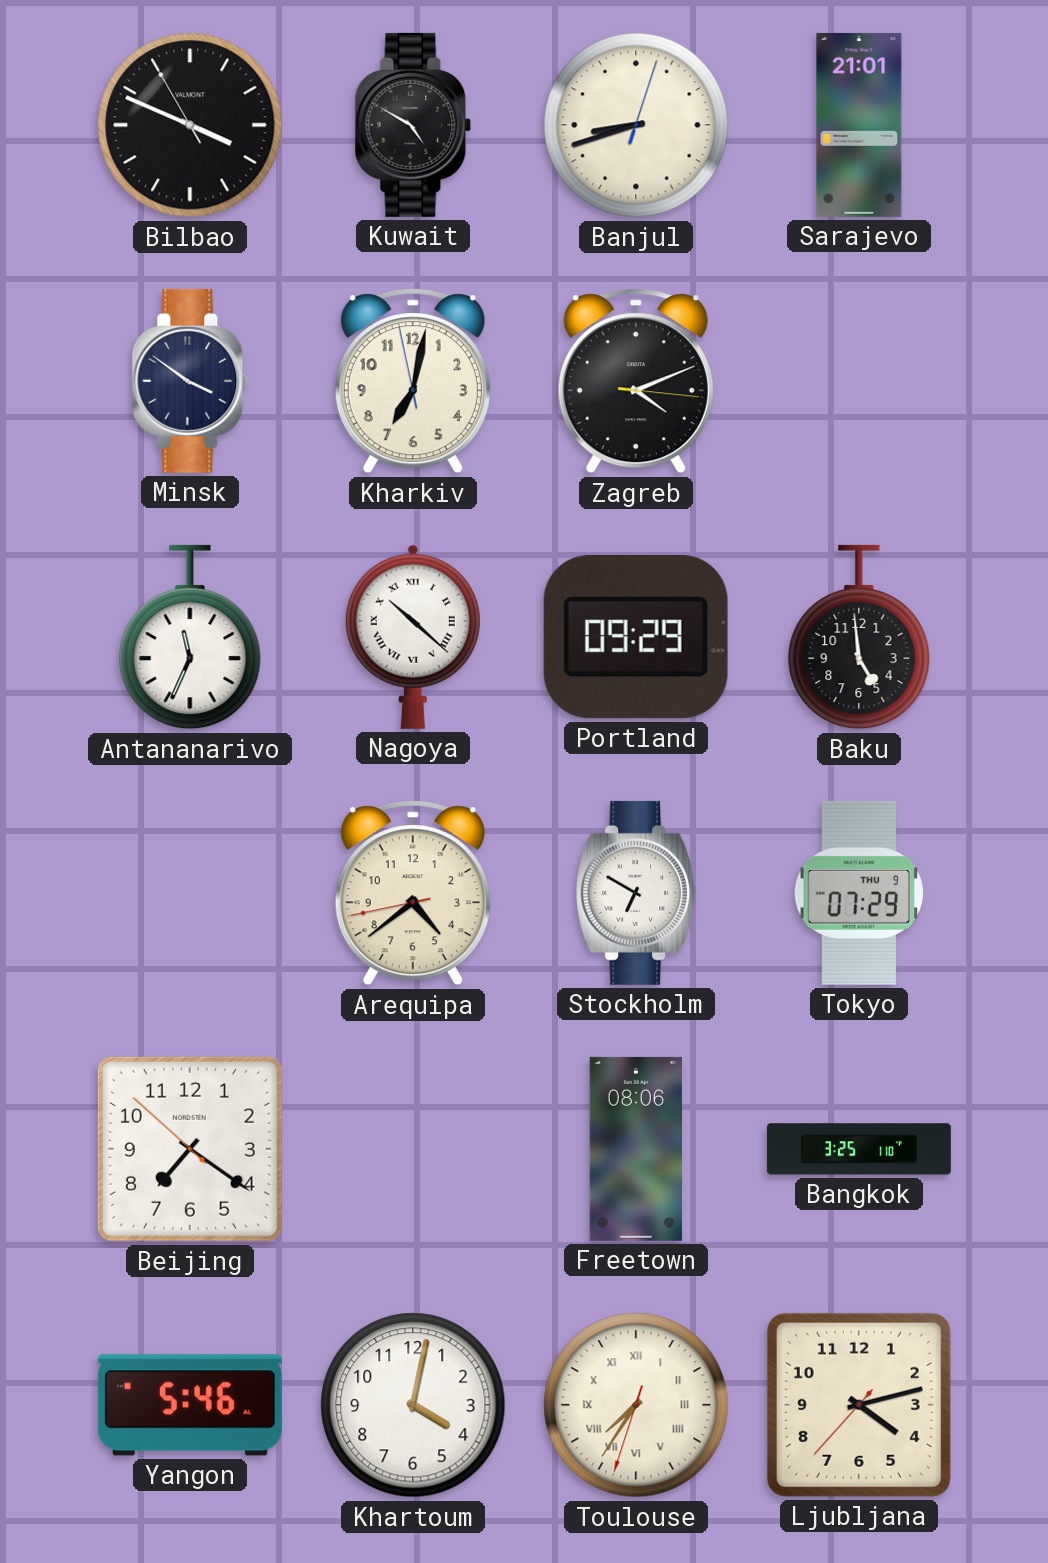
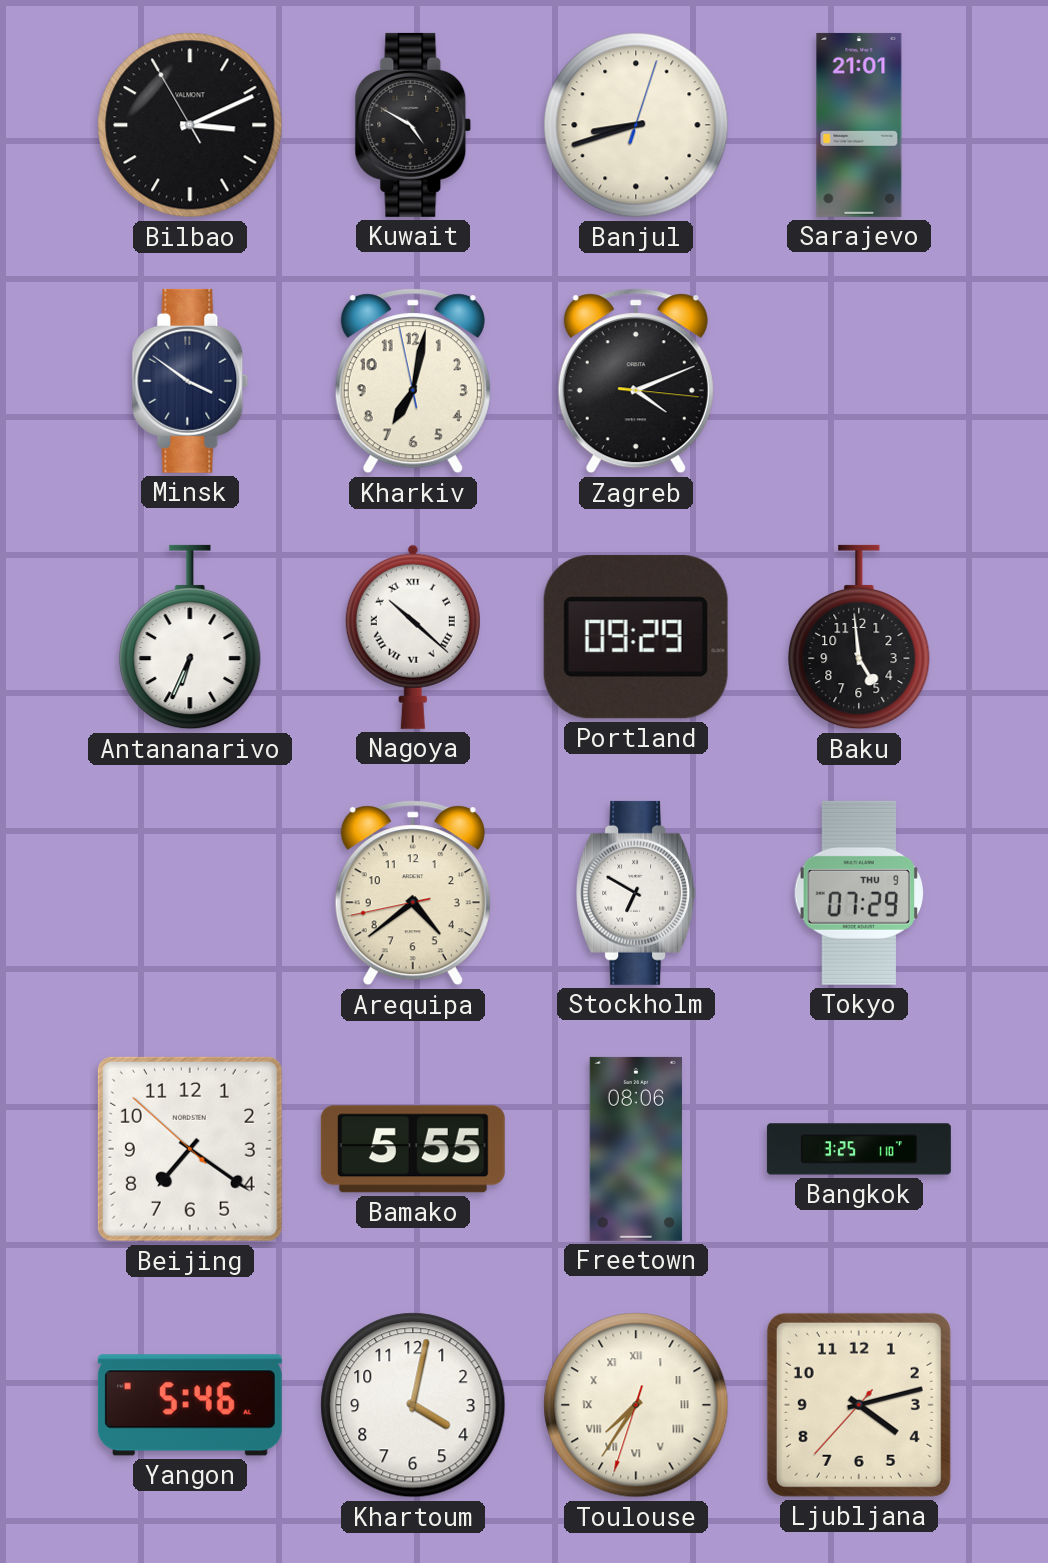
Bilbao: 3:48 -> 3:10 (190, 125)
Antananarivo: 11:34 -> 6:34 (190, 637)
Bamako: none -> 5:55 (413, 1149)
